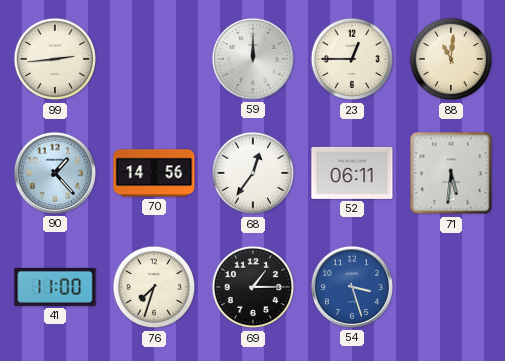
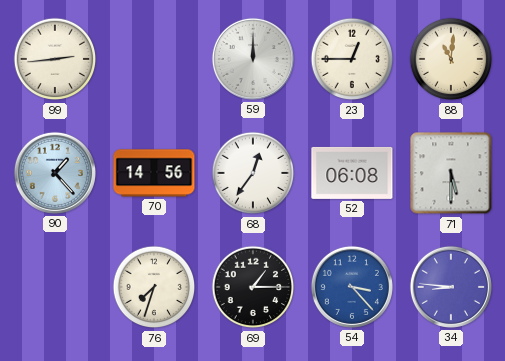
52: 06:11 -> 06:08 (352, 173)
71: 5:31 -> 5:30 (451, 173)
41: 11:00 -> none (55, 287)
54: 3:27 -> 3:23 (352, 287)
34: none -> 8:46 (451, 287)
